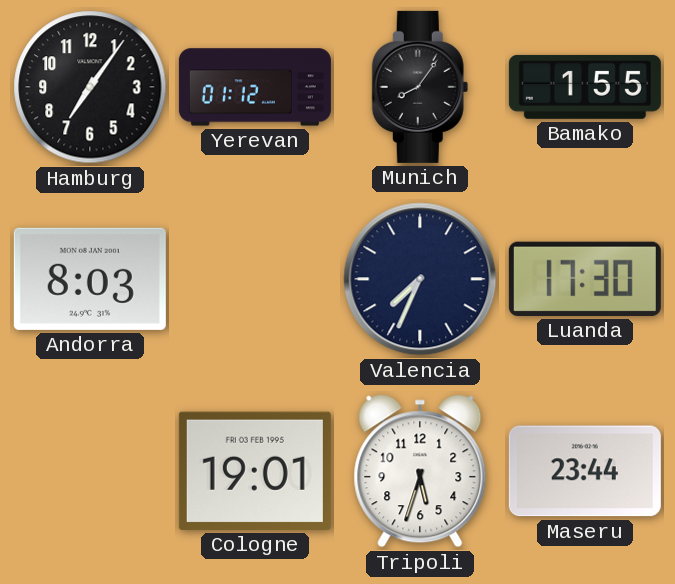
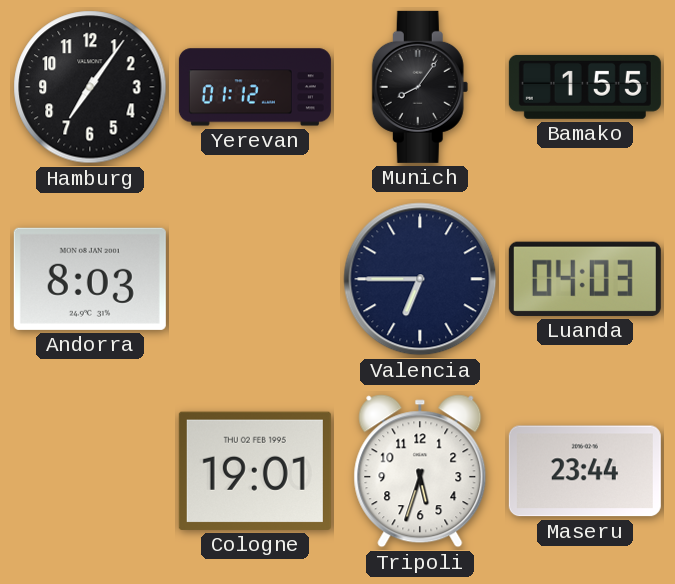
Valencia: 7:34 -> 6:45 (420, 279)
Luanda: 17:30 -> 04:03 (585, 279)
Cologne date: FRI 03 FEB 1995 -> THU 02 FEB 1995 (255, 471)
